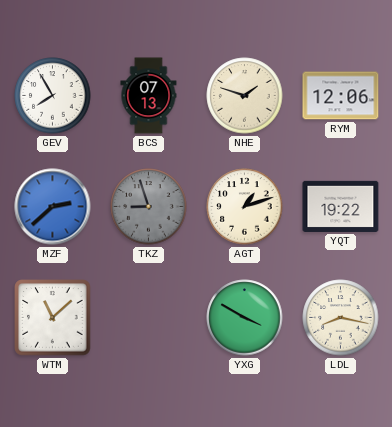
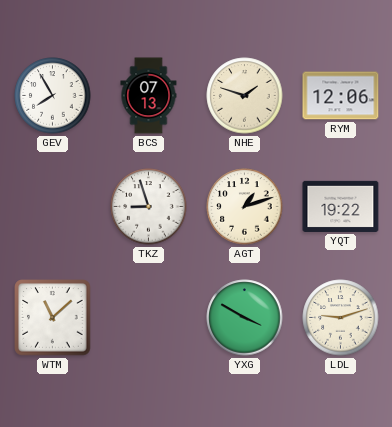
MZF: 2:38 -> none (53, 207)
TKZ dial: grey -> white (149, 207)
LDL: 8:17 -> 9:12 (341, 318)
